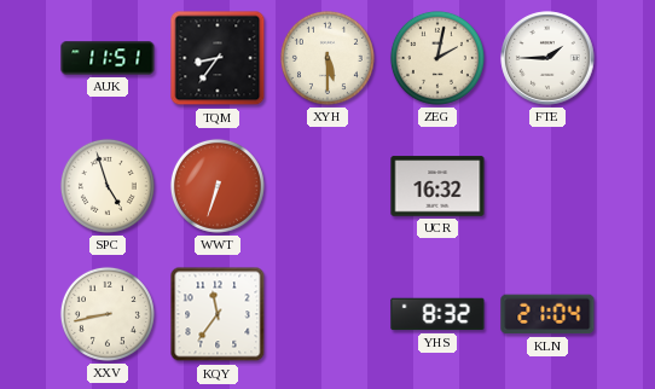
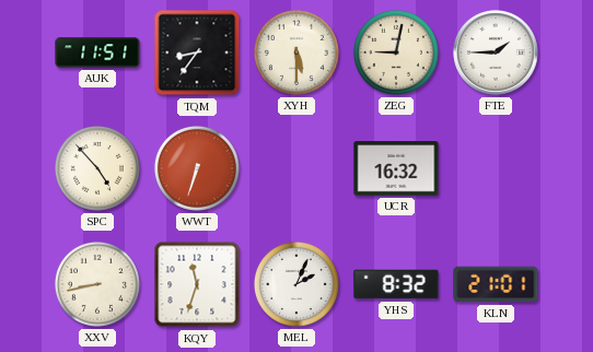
ZEG: 2:02 -> 9:02 (396, 52)
SPC: 4:57 -> 4:53 (97, 168)
KQY: 11:36 -> 11:33 (197, 284)
MEL: none -> 2:04 (296, 284)
KLN: 21:04 -> 21:01 (496, 284)
